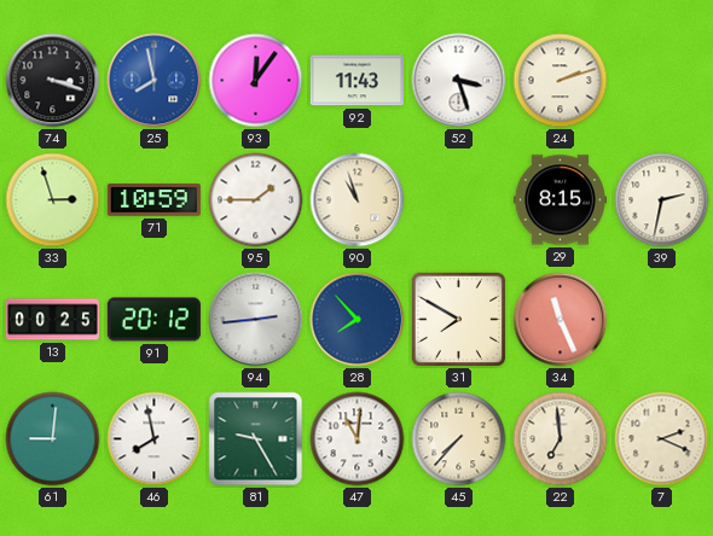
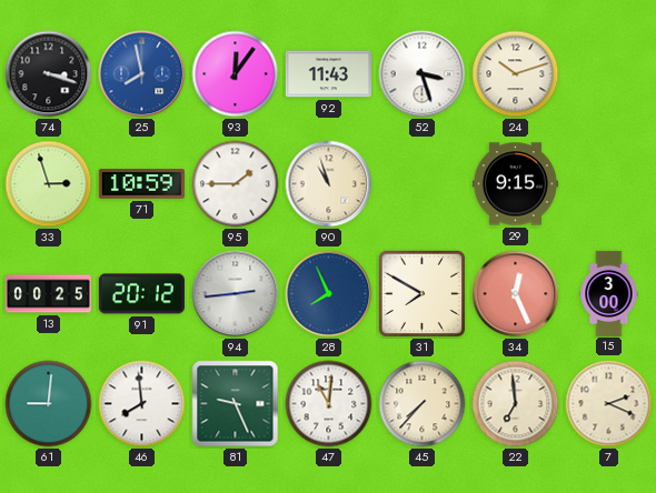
24: 2:12 -> 10:12 (516, 74)
29: 8:15 -> 9:15 (515, 184)
39: 2:32 -> none (662, 200)
28: 7:53 -> 7:56 (329, 294)
34: 11:26 -> 12:26 (516, 294)
15: none -> 3:00 (609, 293)
46: 7:58 -> 7:59 (142, 404)
81: 9:25 -> 9:26 (236, 404)
